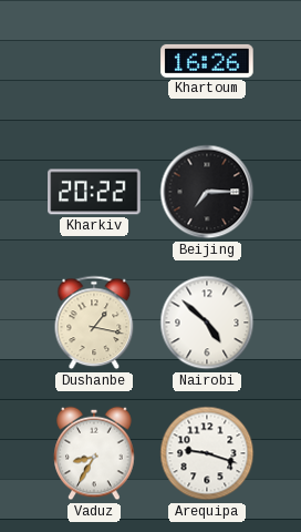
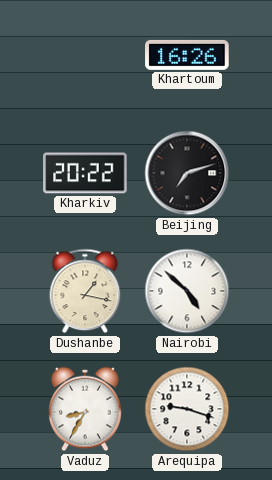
Beijing: 7:15 -> 7:12 (187, 173)
